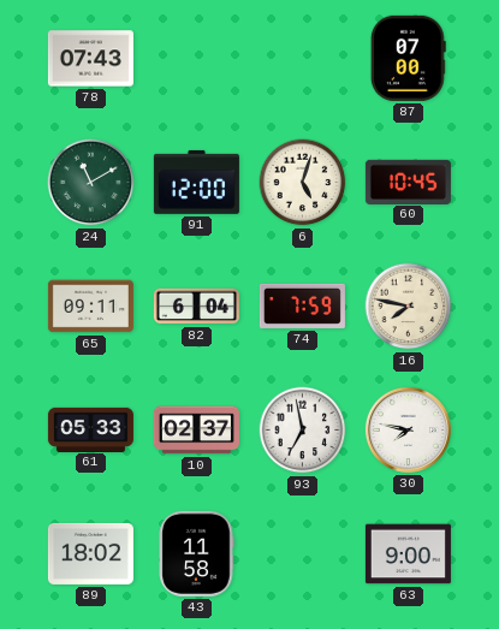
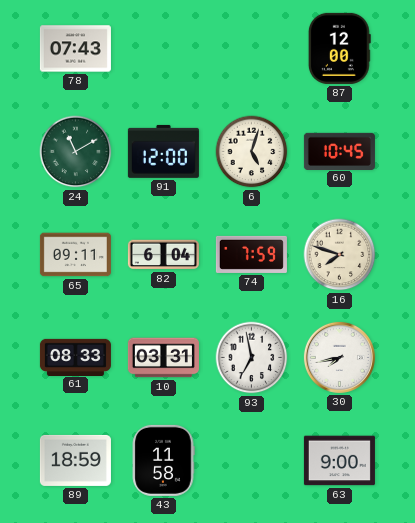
87: 07:00 -> 12:00 (339, 48)
16: 7:47 -> 7:48 (340, 255)
61: 05:33 -> 08:33 (75, 357)
10: 02:37 -> 03:31 (163, 358)
30: 7:47 -> 7:43 (339, 357)
89: 18:02 -> 18:59 (75, 460)
